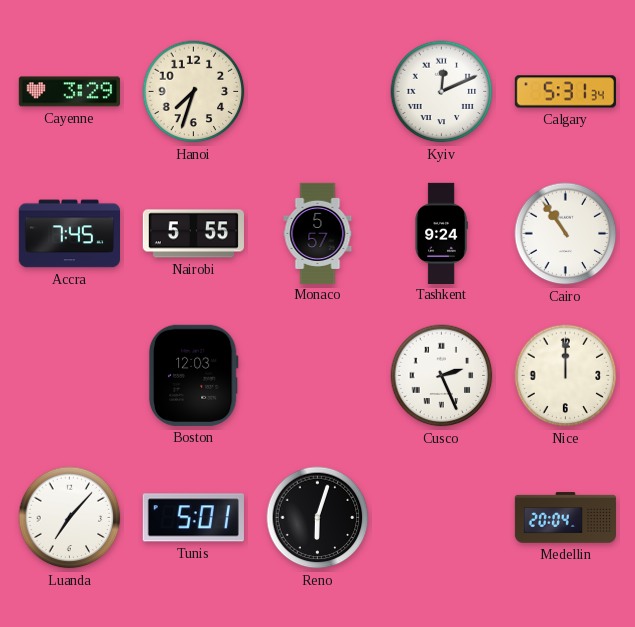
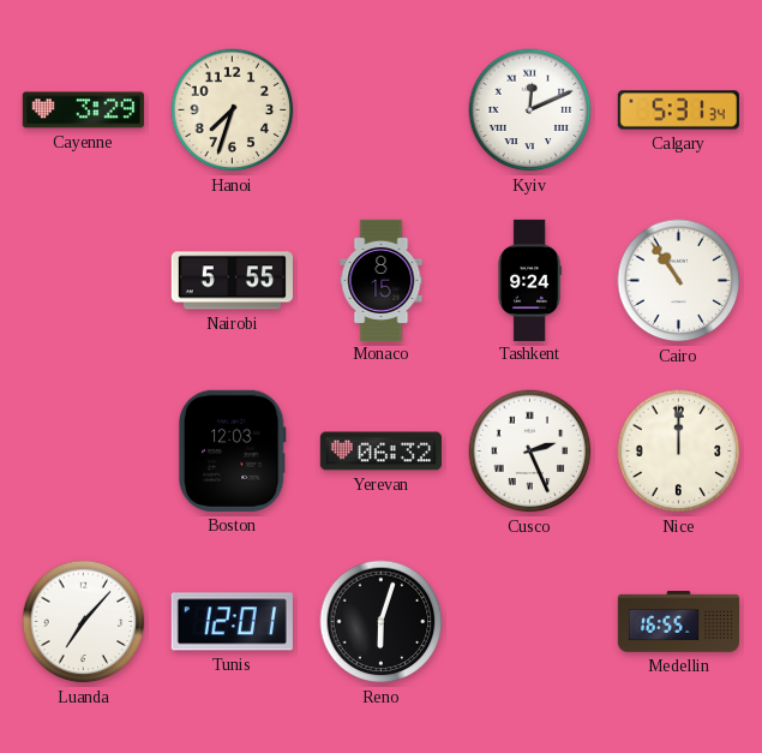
Accra: 7:45 -> none (69, 234)
Monaco: 5:57 -> 8:15 (382, 280)
Yerevan: none -> 06:32 (380, 452)
Tunis: 5:01 -> 12:01 (232, 622)
Medellin: 20:04 -> 16:55 (678, 622)
